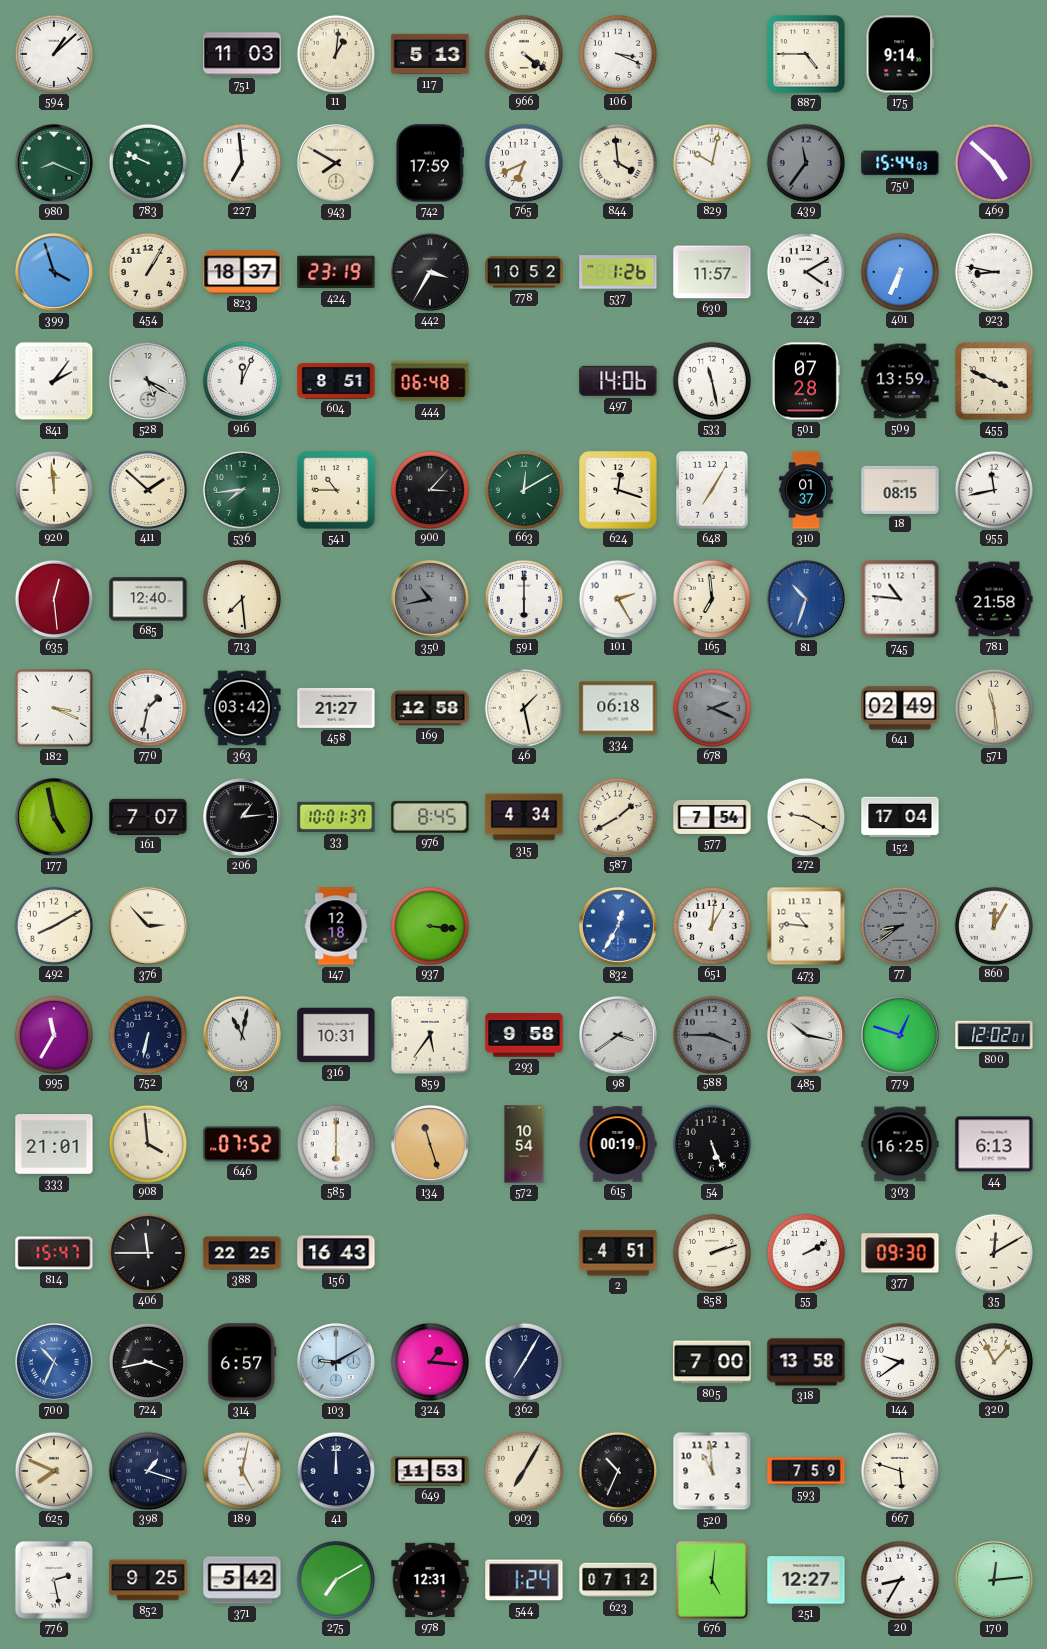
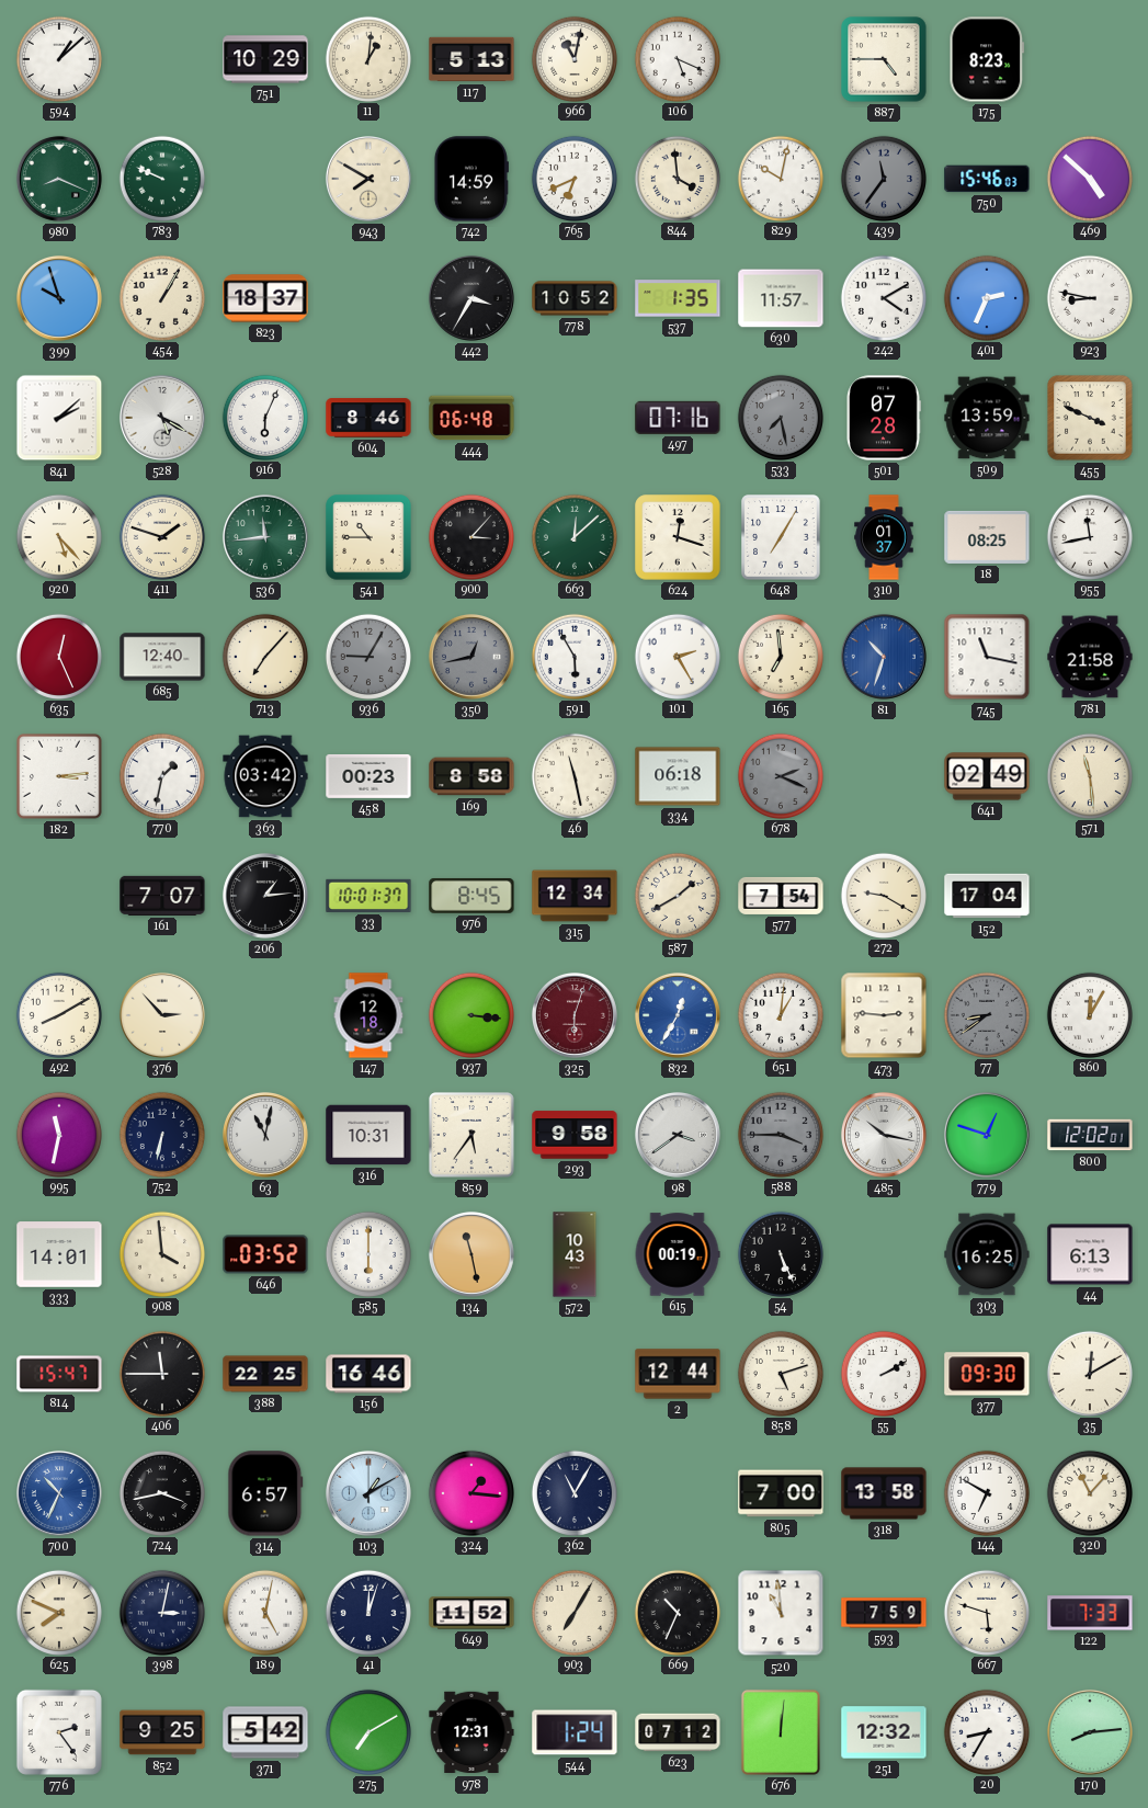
751: 11:03 -> 10:29 (265, 59)
966: 4:21 -> 11:02 (573, 58)
106: 3:19 -> 5:19 (677, 58)
175: 9:14 -> 8:23 (987, 59)
227: 6:59 -> none (241, 162)
742: 17:59 -> 14:59 (470, 179)
750: 15:44 -> 15:46 (987, 179)
399: 3:57 -> 9:57 (59, 298)
424: 23:19 -> none (336, 272)
537: 1:26 -> 1:35 (678, 298)
401: 6:34 -> 2:34 (986, 297)
841: 2:06 -> 2:08 (59, 418)
916: 12:04 -> 6:04 (264, 417)
604: 8:51 -> 8:46 (368, 418)
497: 14:06 -> 07:16 (678, 418)
533: 11:28 -> 7:28 (780, 417)
533 dial: white -> grey (780, 417)
920: 11:59 -> 5:23 (58, 536)
411: 1:52 -> 1:48 (161, 536)
536: 7:44 -> 11:44 (265, 537)
663: 12:10 -> 12:08 (573, 536)
18: 08:15 -> 08:25 (987, 537)
635: 12:29 -> 12:26 (58, 656)
713: 7:29 -> 7:07 (264, 656)
936: none -> 9:05 (367, 656)
350: 10:43 -> 12:43 (471, 657)
591: 6:00 -> 5:55 (573, 656)
745: 10:46 -> 11:17 (987, 657)
182: 3:19 -> 3:14 (59, 776)
458: 21:27 -> 00:23 (368, 776)
169: 12:58 -> 8:58 (471, 776)
46: 1:28 -> 11:28 (573, 775)
177: 4:58 -> none (54, 817)
315: 4:34 -> 12:34 (575, 896)
325: none -> 6:03 (575, 1015)
473: 10:46 -> 2:46 (884, 1015)
995: 11:35 -> 11:32 (58, 1134)
333: 21:01 -> 14:01 (59, 1254)
646: 07:52 -> 03:52 (265, 1254)
134: 11:27 -> 11:28 (471, 1254)
572: 10:54 -> 10:43 (575, 1254)
156: 16:43 -> 16:46 (368, 1374)
2: 4:51 -> 12:44 (678, 1374)
858: 2:12 -> 5:12 (780, 1373)
103: 9:10 -> 1:10 (368, 1493)
362: 7:05 -> 11:05 (573, 1492)
144: 9:39 -> 6:50 (986, 1492)
398: 1:18 -> 3:02 (161, 1612)
41: 12:00 -> 12:03 (367, 1612)
649: 11:53 -> 11:52 (471, 1613)
122: none -> 7:33 (1090, 1613)
776: 2:28 -> 2:24 (59, 1732)
676: 5:01 -> 12:01 (781, 1732)
251: 12:27 -> 12:32 (884, 1732)
170: 12:14 -> 8:14 (1090, 1732)
